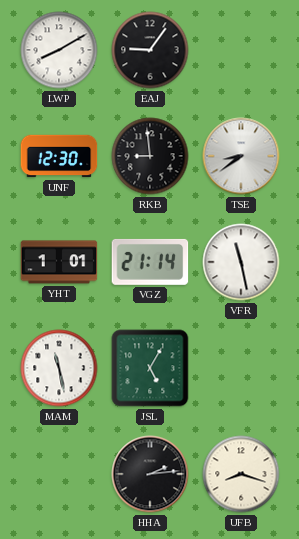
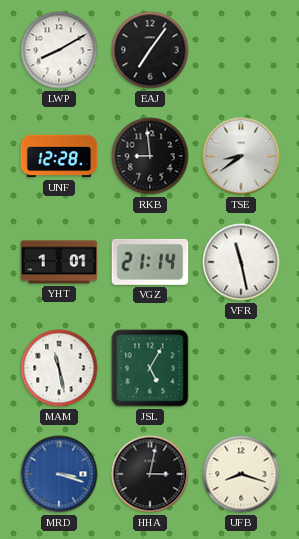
EAJ: 9:06 -> 7:06 (150, 50)
UNF: 12:30 -> 12:28 (59, 156)
MRD: none -> 3:18 (59, 474)
HHA: 2:14 -> 3:02 (150, 474)
